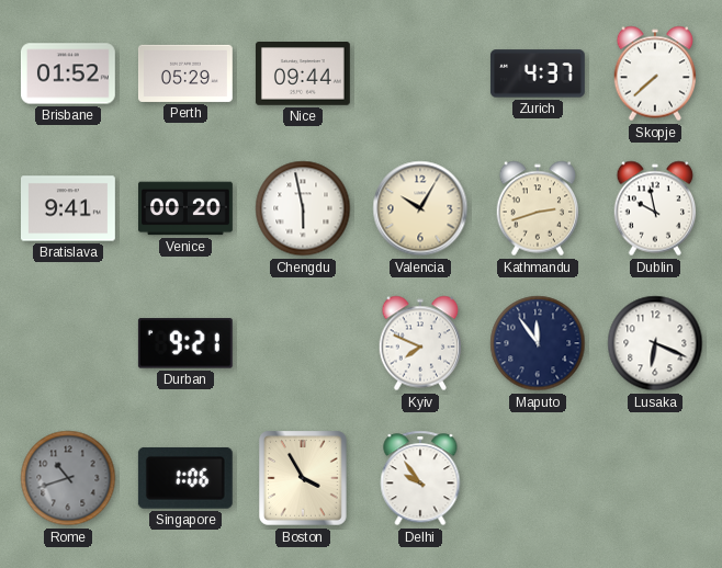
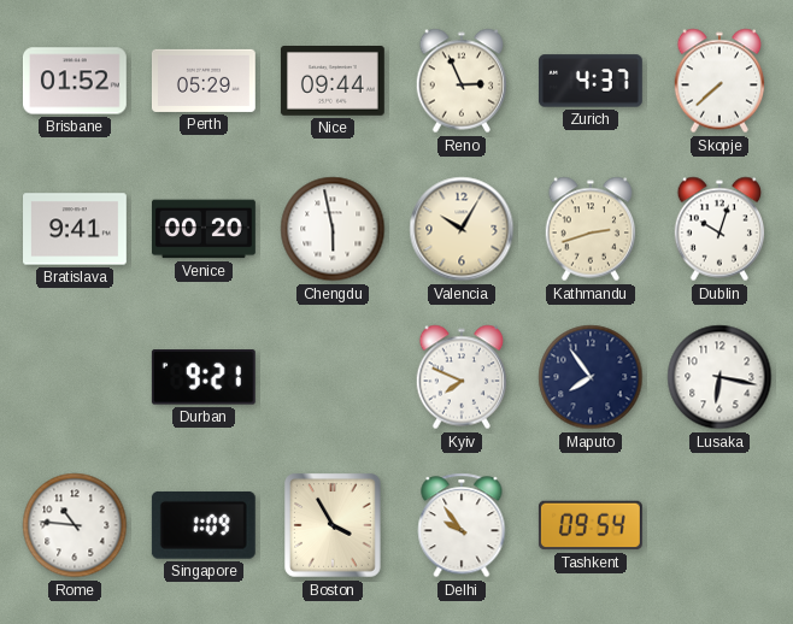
Reno: none -> 2:56 (462, 81)
Dublin: 9:58 -> 10:03 (719, 229)
Maputo: 11:54 -> 7:54 (591, 377)
Lusaka: 6:19 -> 6:17 (719, 377)
Rome: 10:42 -> 10:46 (75, 525)
Rome dial: grey -> white (75, 525)
Singapore: 1:06 -> 1:09 (204, 525)
Tashkent: none -> 09:54 (591, 525)
